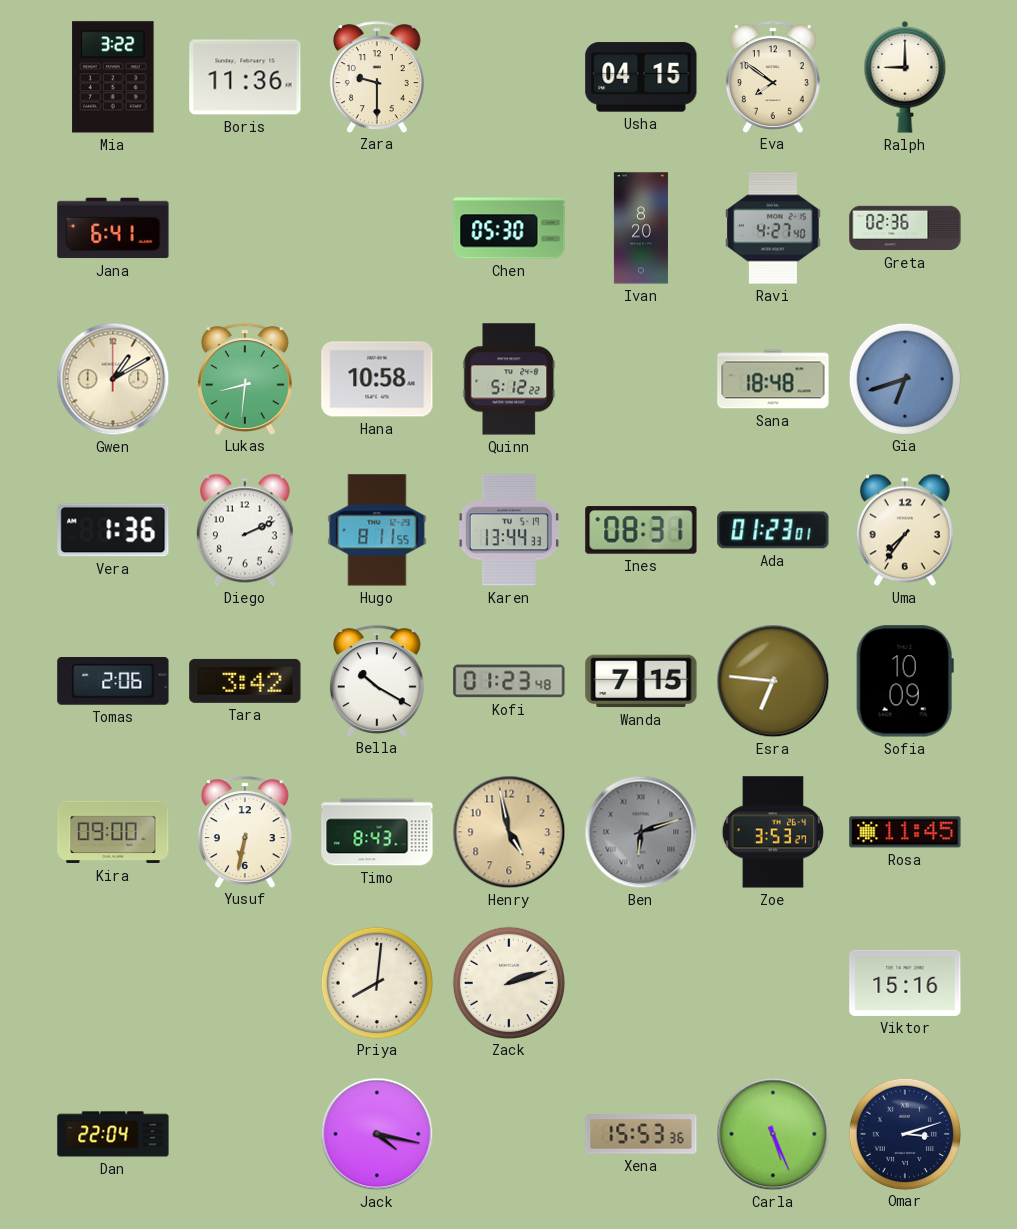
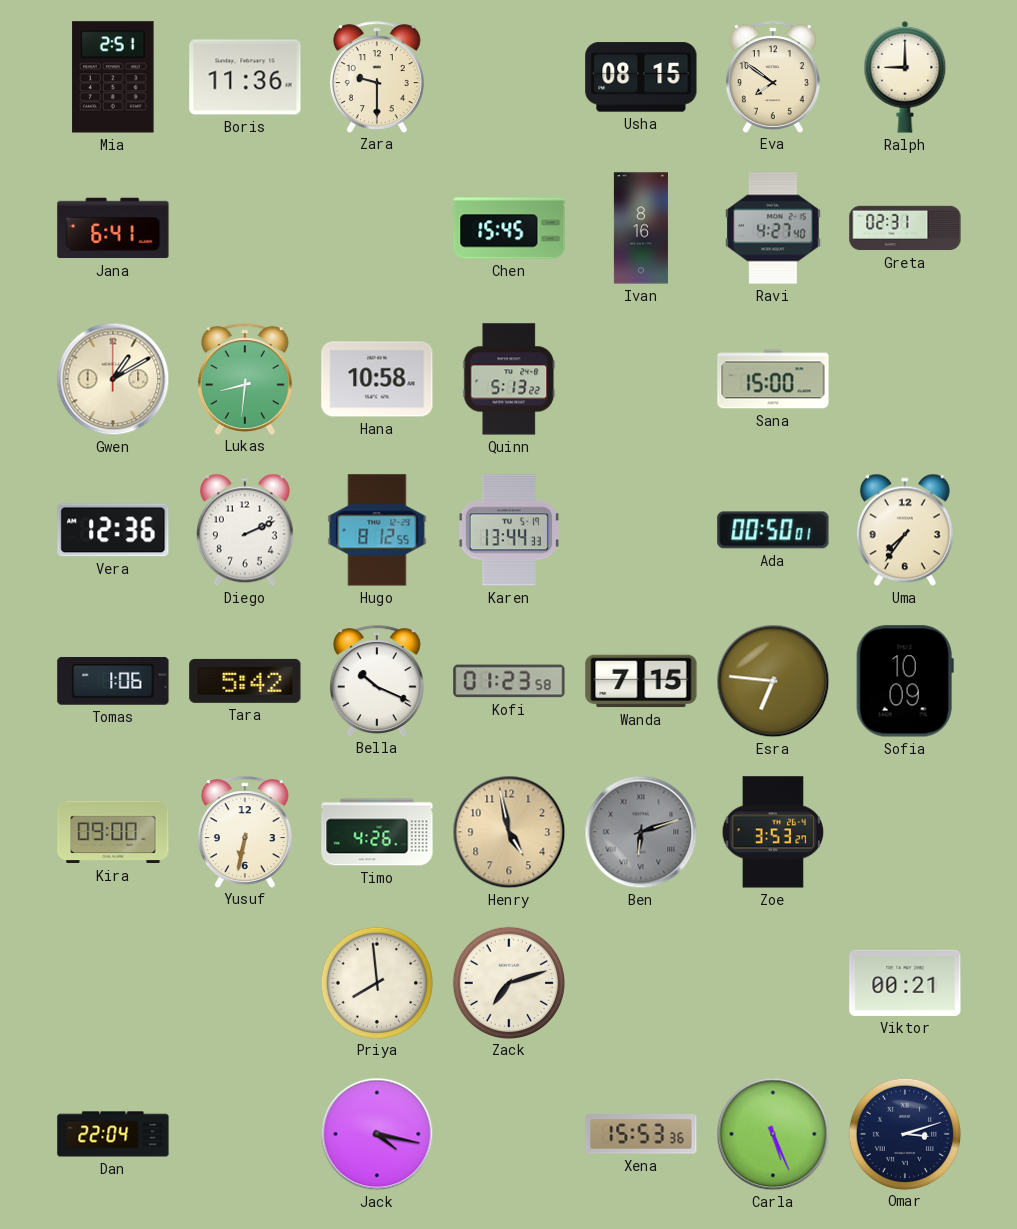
Mia: 3:22 -> 2:51 (113, 77)
Usha: 04:15 -> 08:15 (641, 77)
Chen: 05:30 -> 15:45 (509, 228)
Ivan: 8:20 -> 8:16 (641, 228)
Greta: 02:36 -> 02:31 (905, 228)
Quinn: 5:12 -> 5:13 (509, 379)
Sana: 18:48 -> 15:00 (773, 379)
Gia: 6:42 -> none (904, 378)
Vera: 1:36 -> 12:36 (113, 530)
Hugo: 8:11 -> 8:12 (377, 530)
Ines: 08:31 -> none (641, 530)
Ada: 01:23 -> 00:50 (773, 530)
Tomas: 2:06 -> 1:06 (113, 682)
Tara: 3:42 -> 5:42 (245, 681)
Bella: 10:20 -> 10:19 (377, 681)
Kofi: 01:23:48 -> 01:23:58 (509, 681)
Timo: 8:43 -> 4:26 (377, 832)
Rosa: 11:45 -> none (905, 832)
Priya: 8:01 -> 7:59 (376, 982)
Zack: 2:12 -> 7:12 (508, 982)
Viktor: 15:16 -> 00:21 (905, 983)
